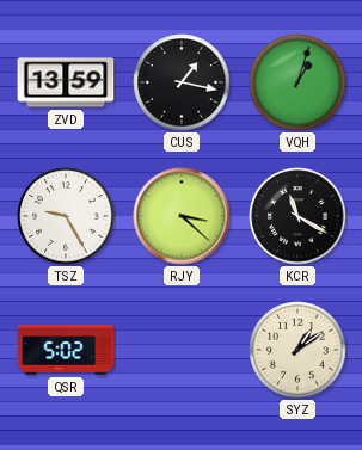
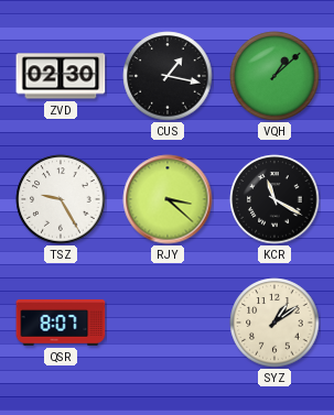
ZVD: 13:59 -> 02:30 (61, 76)
VQH: 1:03 -> 1:08 (274, 76)
QSR: 5:02 -> 8:07 (61, 323)
